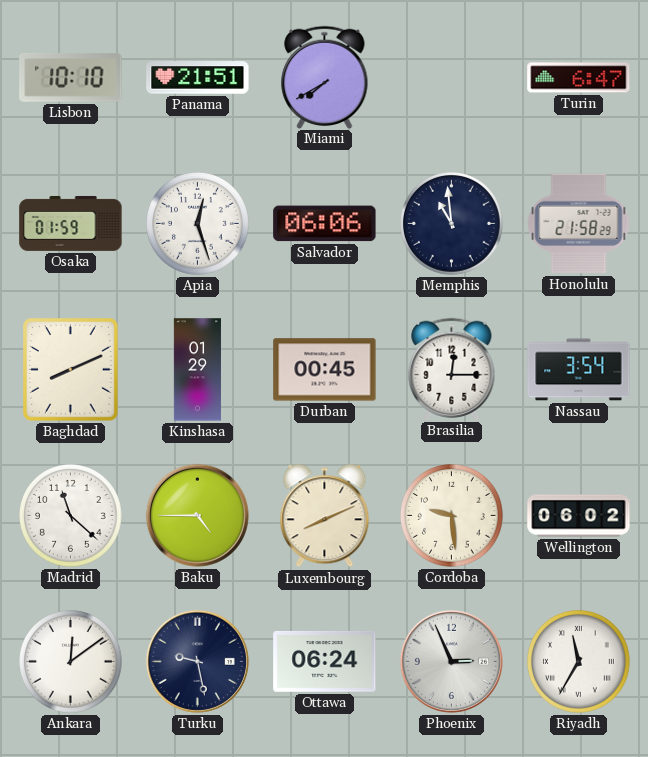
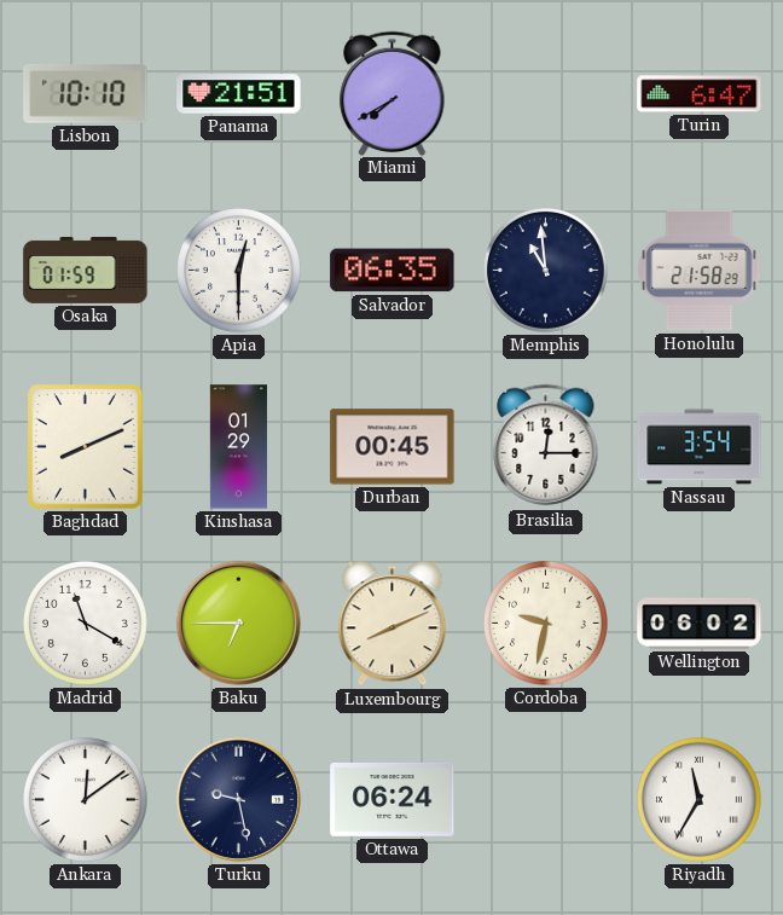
Apia: 12:27 -> 12:30 (239, 271)
Salvador: 06:06 -> 06:35 (393, 271)
Madrid: 11:22 -> 11:20 (86, 624)
Baku: 4:45 -> 6:45 (238, 622)
Cordoba: 9:29 -> 9:32 (546, 624)
Phoenix: 2:56 -> none (451, 661)
